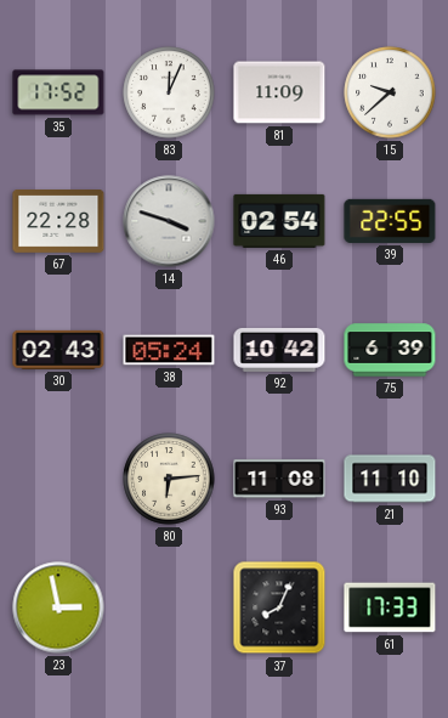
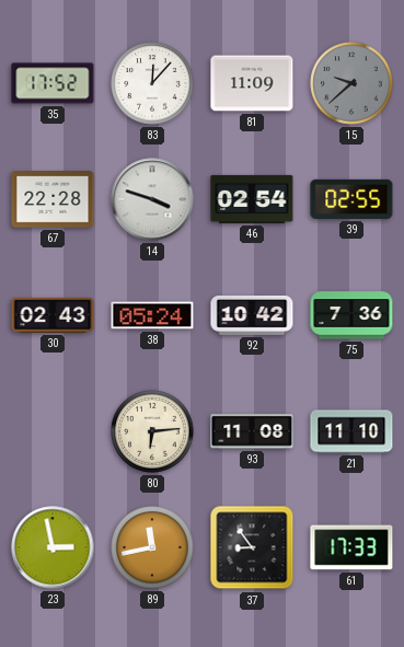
83: 12:04 -> 12:07 (152, 83)
15 dial: white -> grey (351, 83)
39: 22:55 -> 02:55 (351, 199)
75: 6:39 -> 7:36 (351, 315)
89: none -> 11:43 (152, 547)
37: 8:04 -> 8:54 (252, 547)
